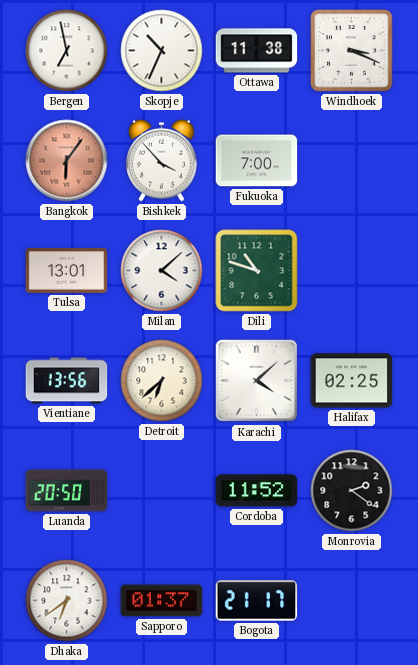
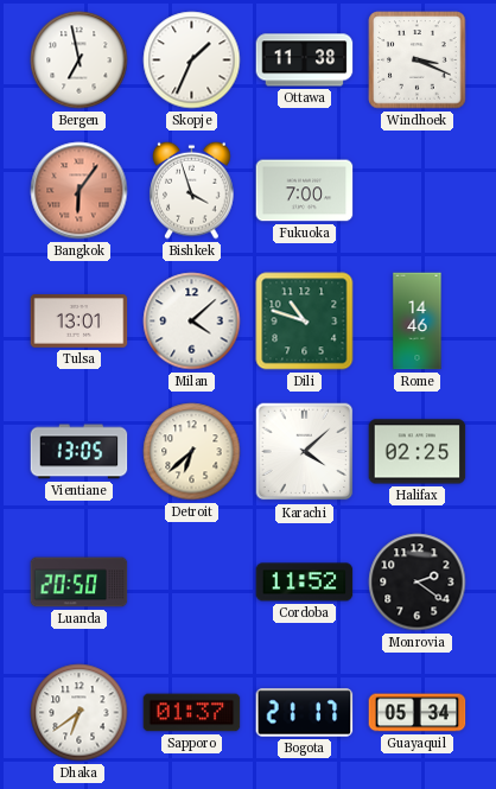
Skopje: 10:34 -> 1:34 (192, 61)
Bishkek: 3:53 -> 3:57 (192, 190)
Rome: none -> 14:46 (418, 322)
Vientiane: 13:56 -> 13:05 (80, 452)
Guayaquil: none -> 05:34 (418, 713)
